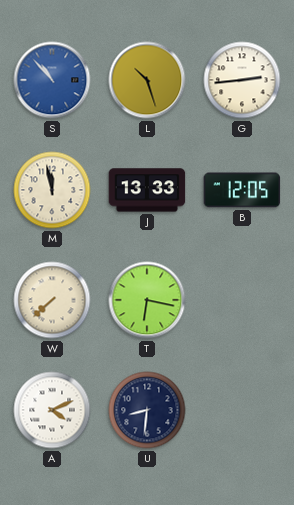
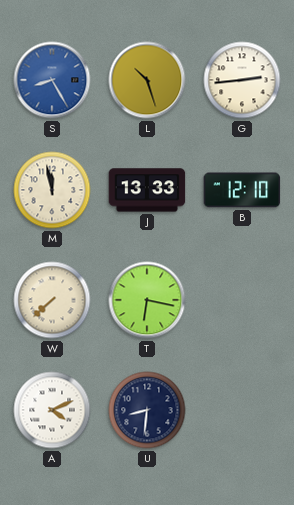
S: 10:53 -> 8:25 (52, 80)
B: 12:05 -> 12:10 (242, 190)
